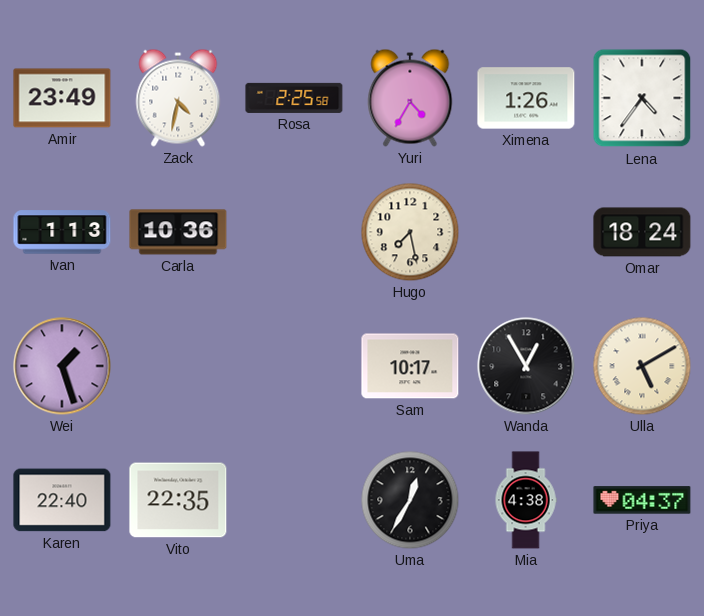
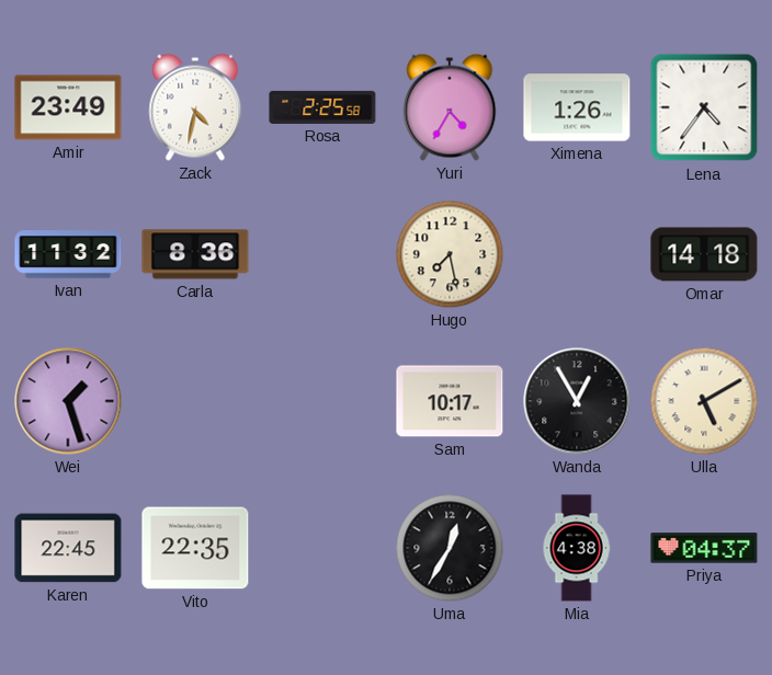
Ivan: 1:13 -> 11:32 (68, 254)
Carla: 10:36 -> 8:36 (195, 254)
Omar: 18:24 -> 14:18 (704, 254)
Karen: 22:40 -> 22:45 (68, 548)
